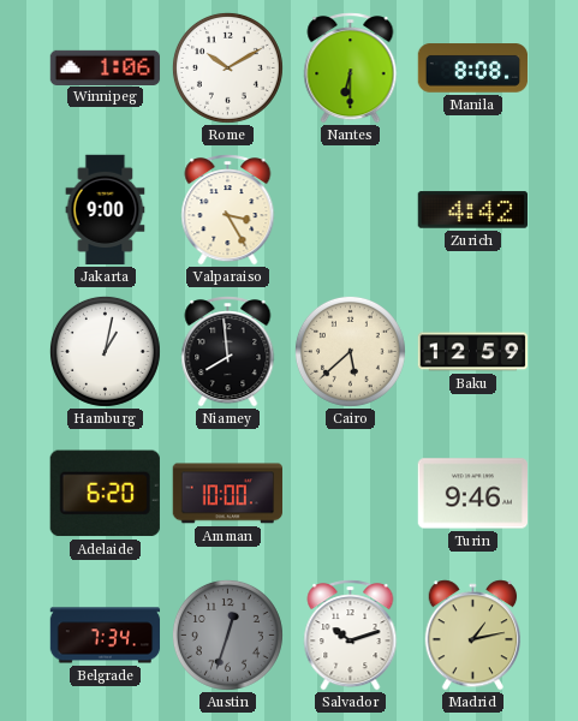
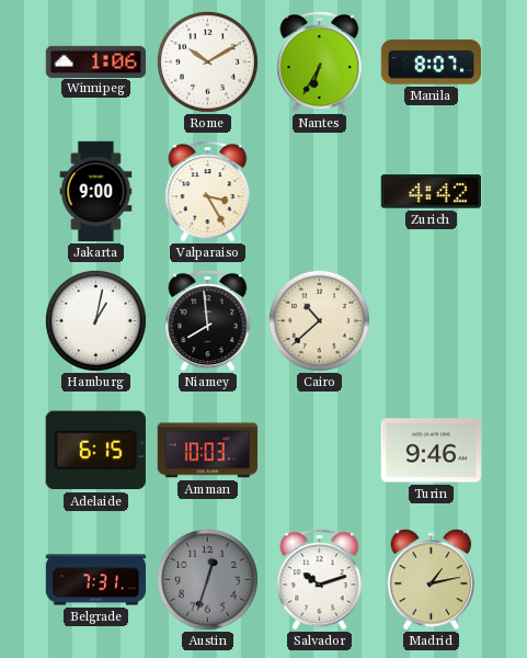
Nantes: 6:30 -> 6:35 (320, 63)
Manila: 8:08 -> 8:07 (432, 63)
Cairo: 5:38 -> 10:38 (319, 320)
Baku: 12:59 -> none (473, 352)
Adelaide: 6:20 -> 6:15 (95, 451)
Amman: 10:00 -> 10:03 (207, 451)
Belgrade: 7:34 -> 7:31 (96, 580)
